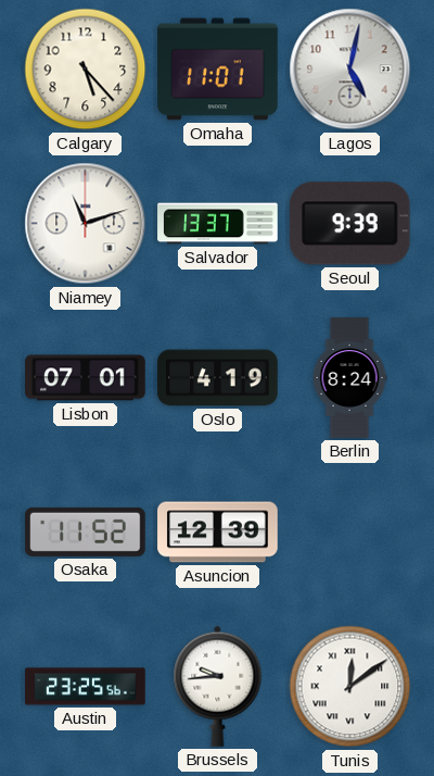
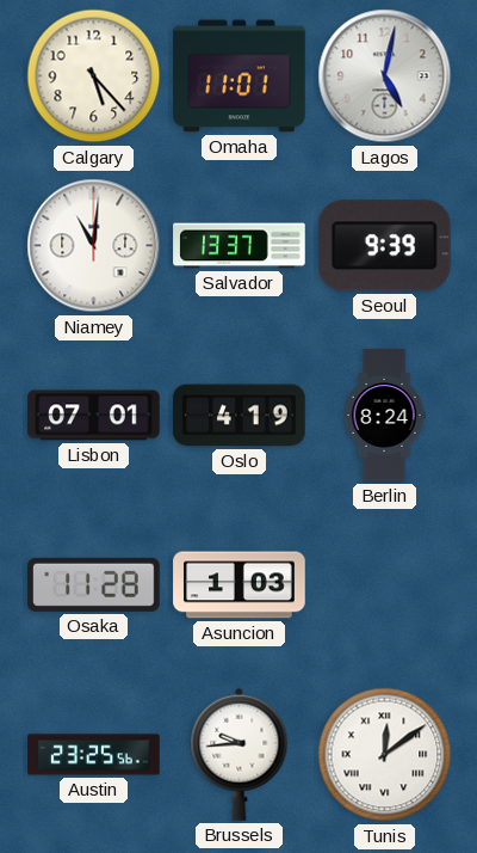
Niamey: 11:12 -> 11:01 (94, 246)
Osaka: 11:52 -> 11:28 (94, 584)
Asuncion: 12:39 -> 1:03 (240, 585)
